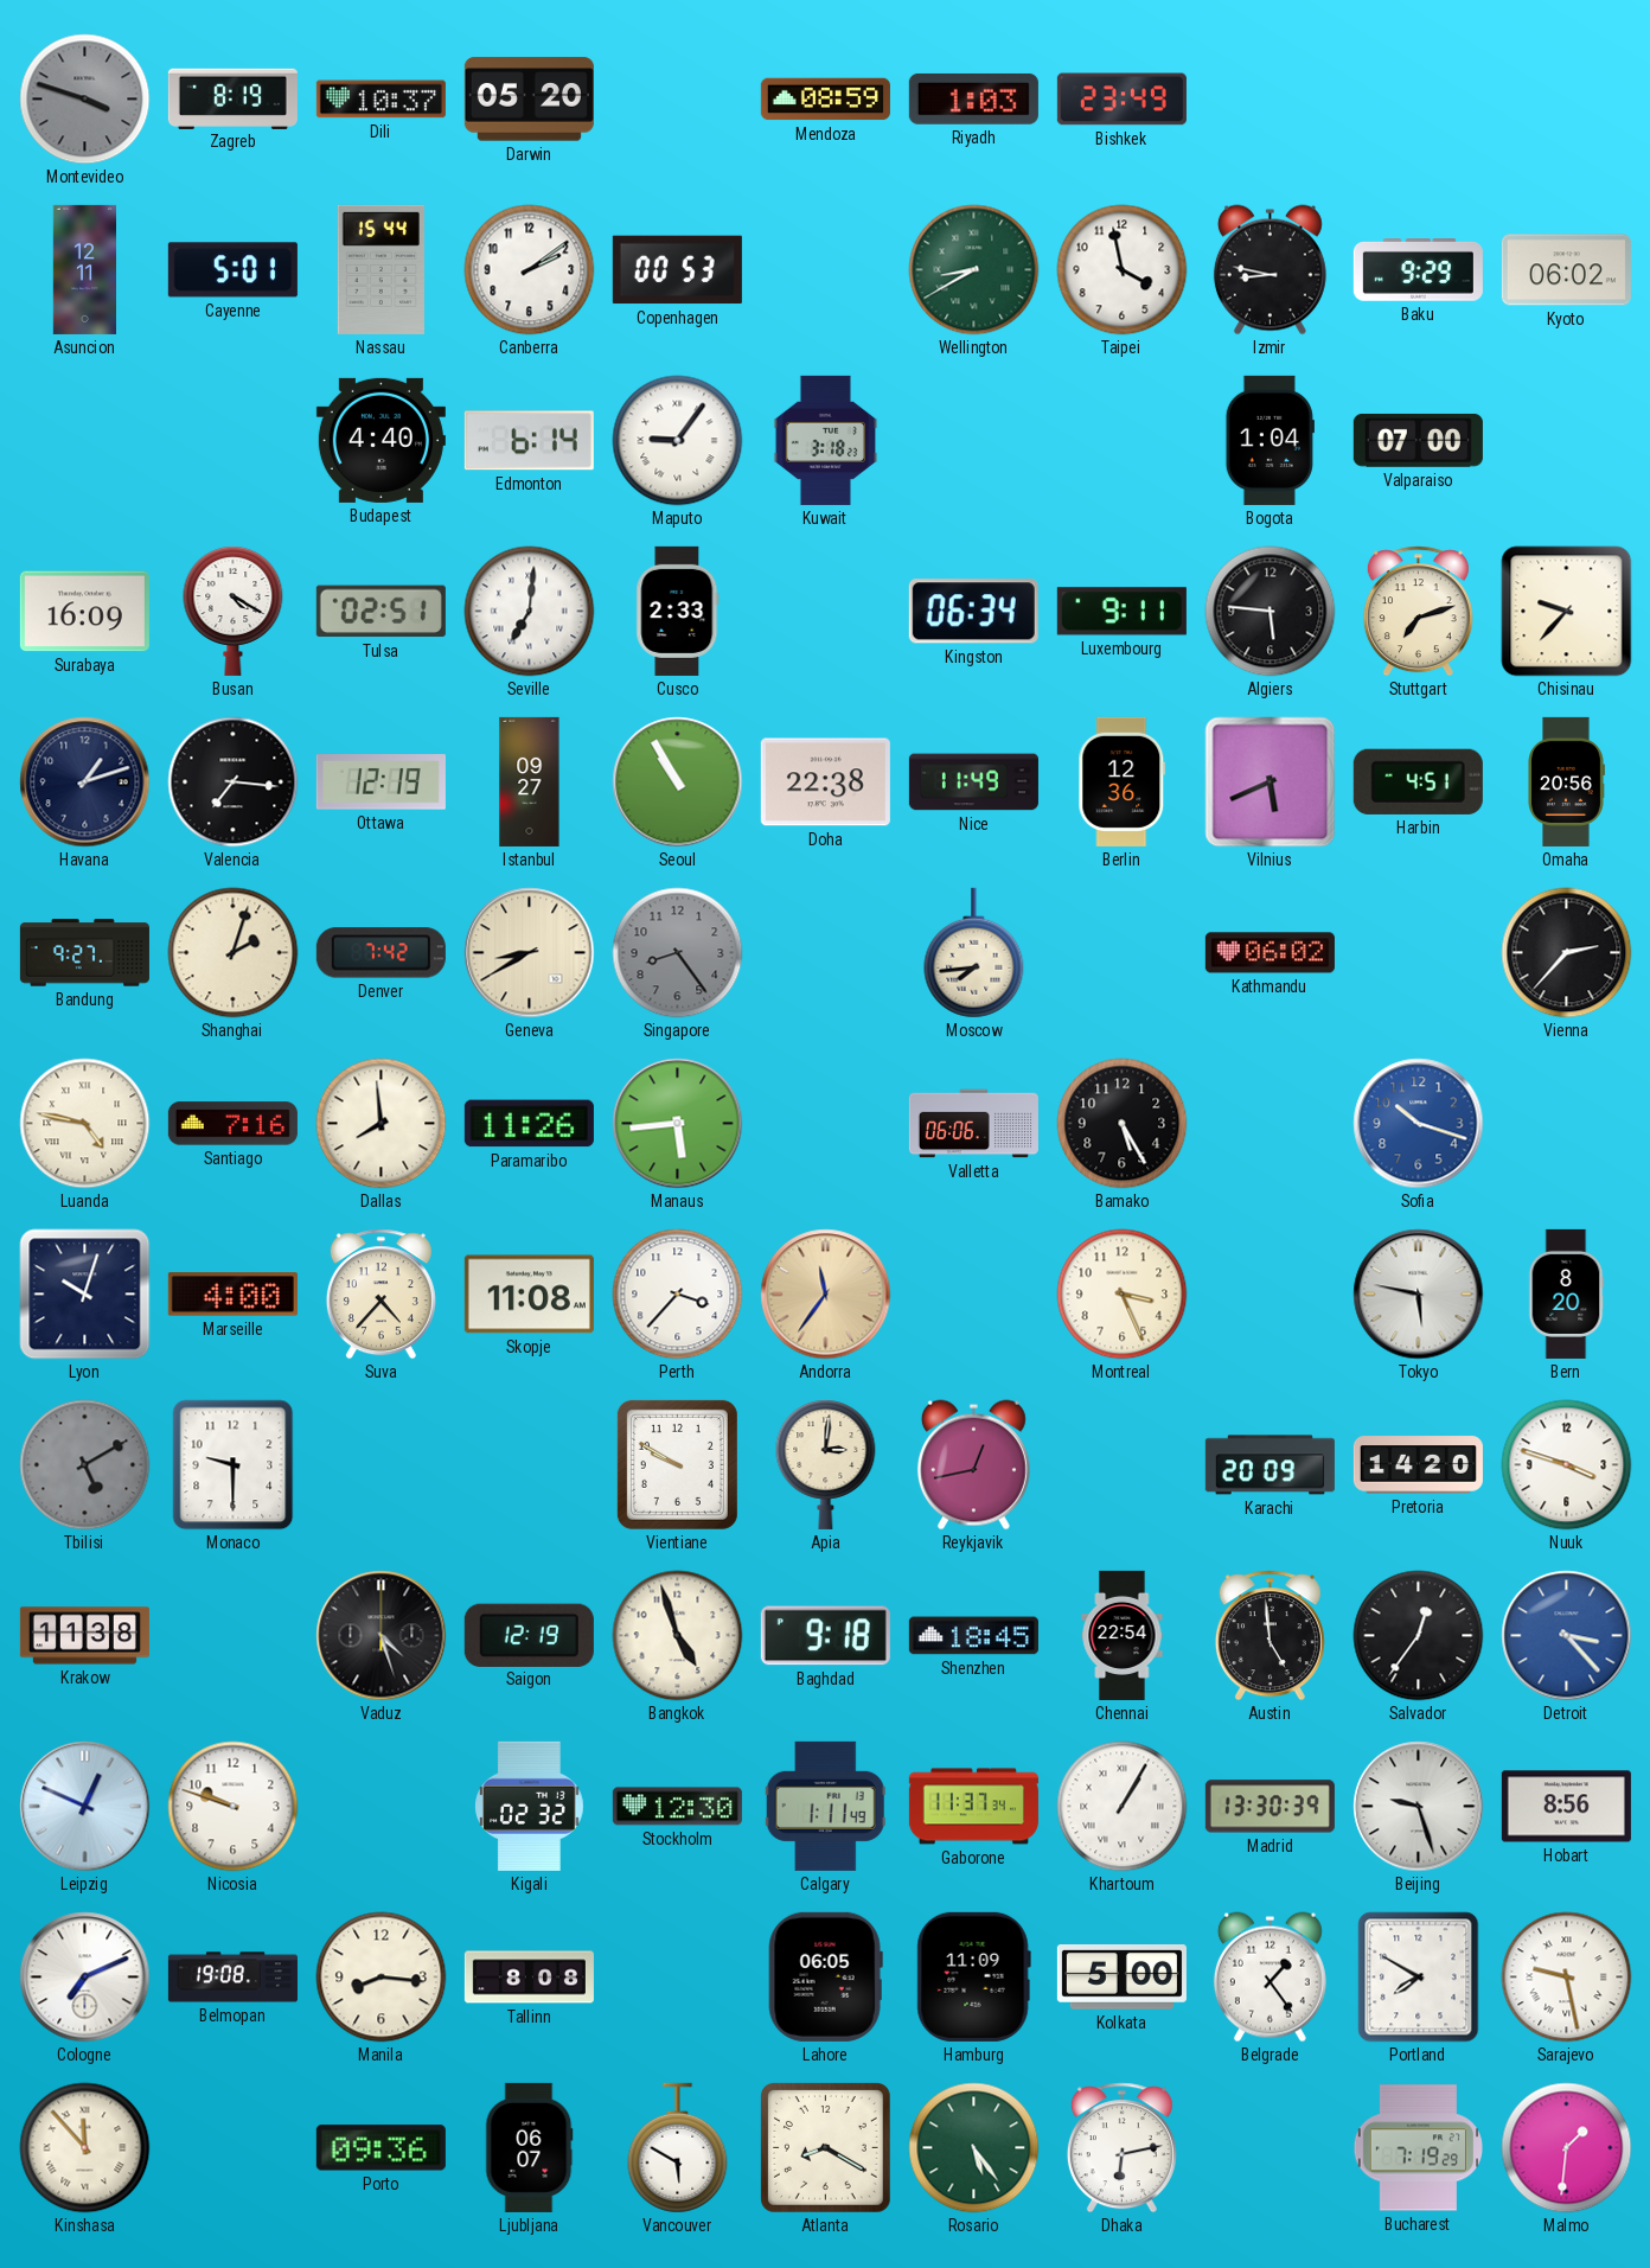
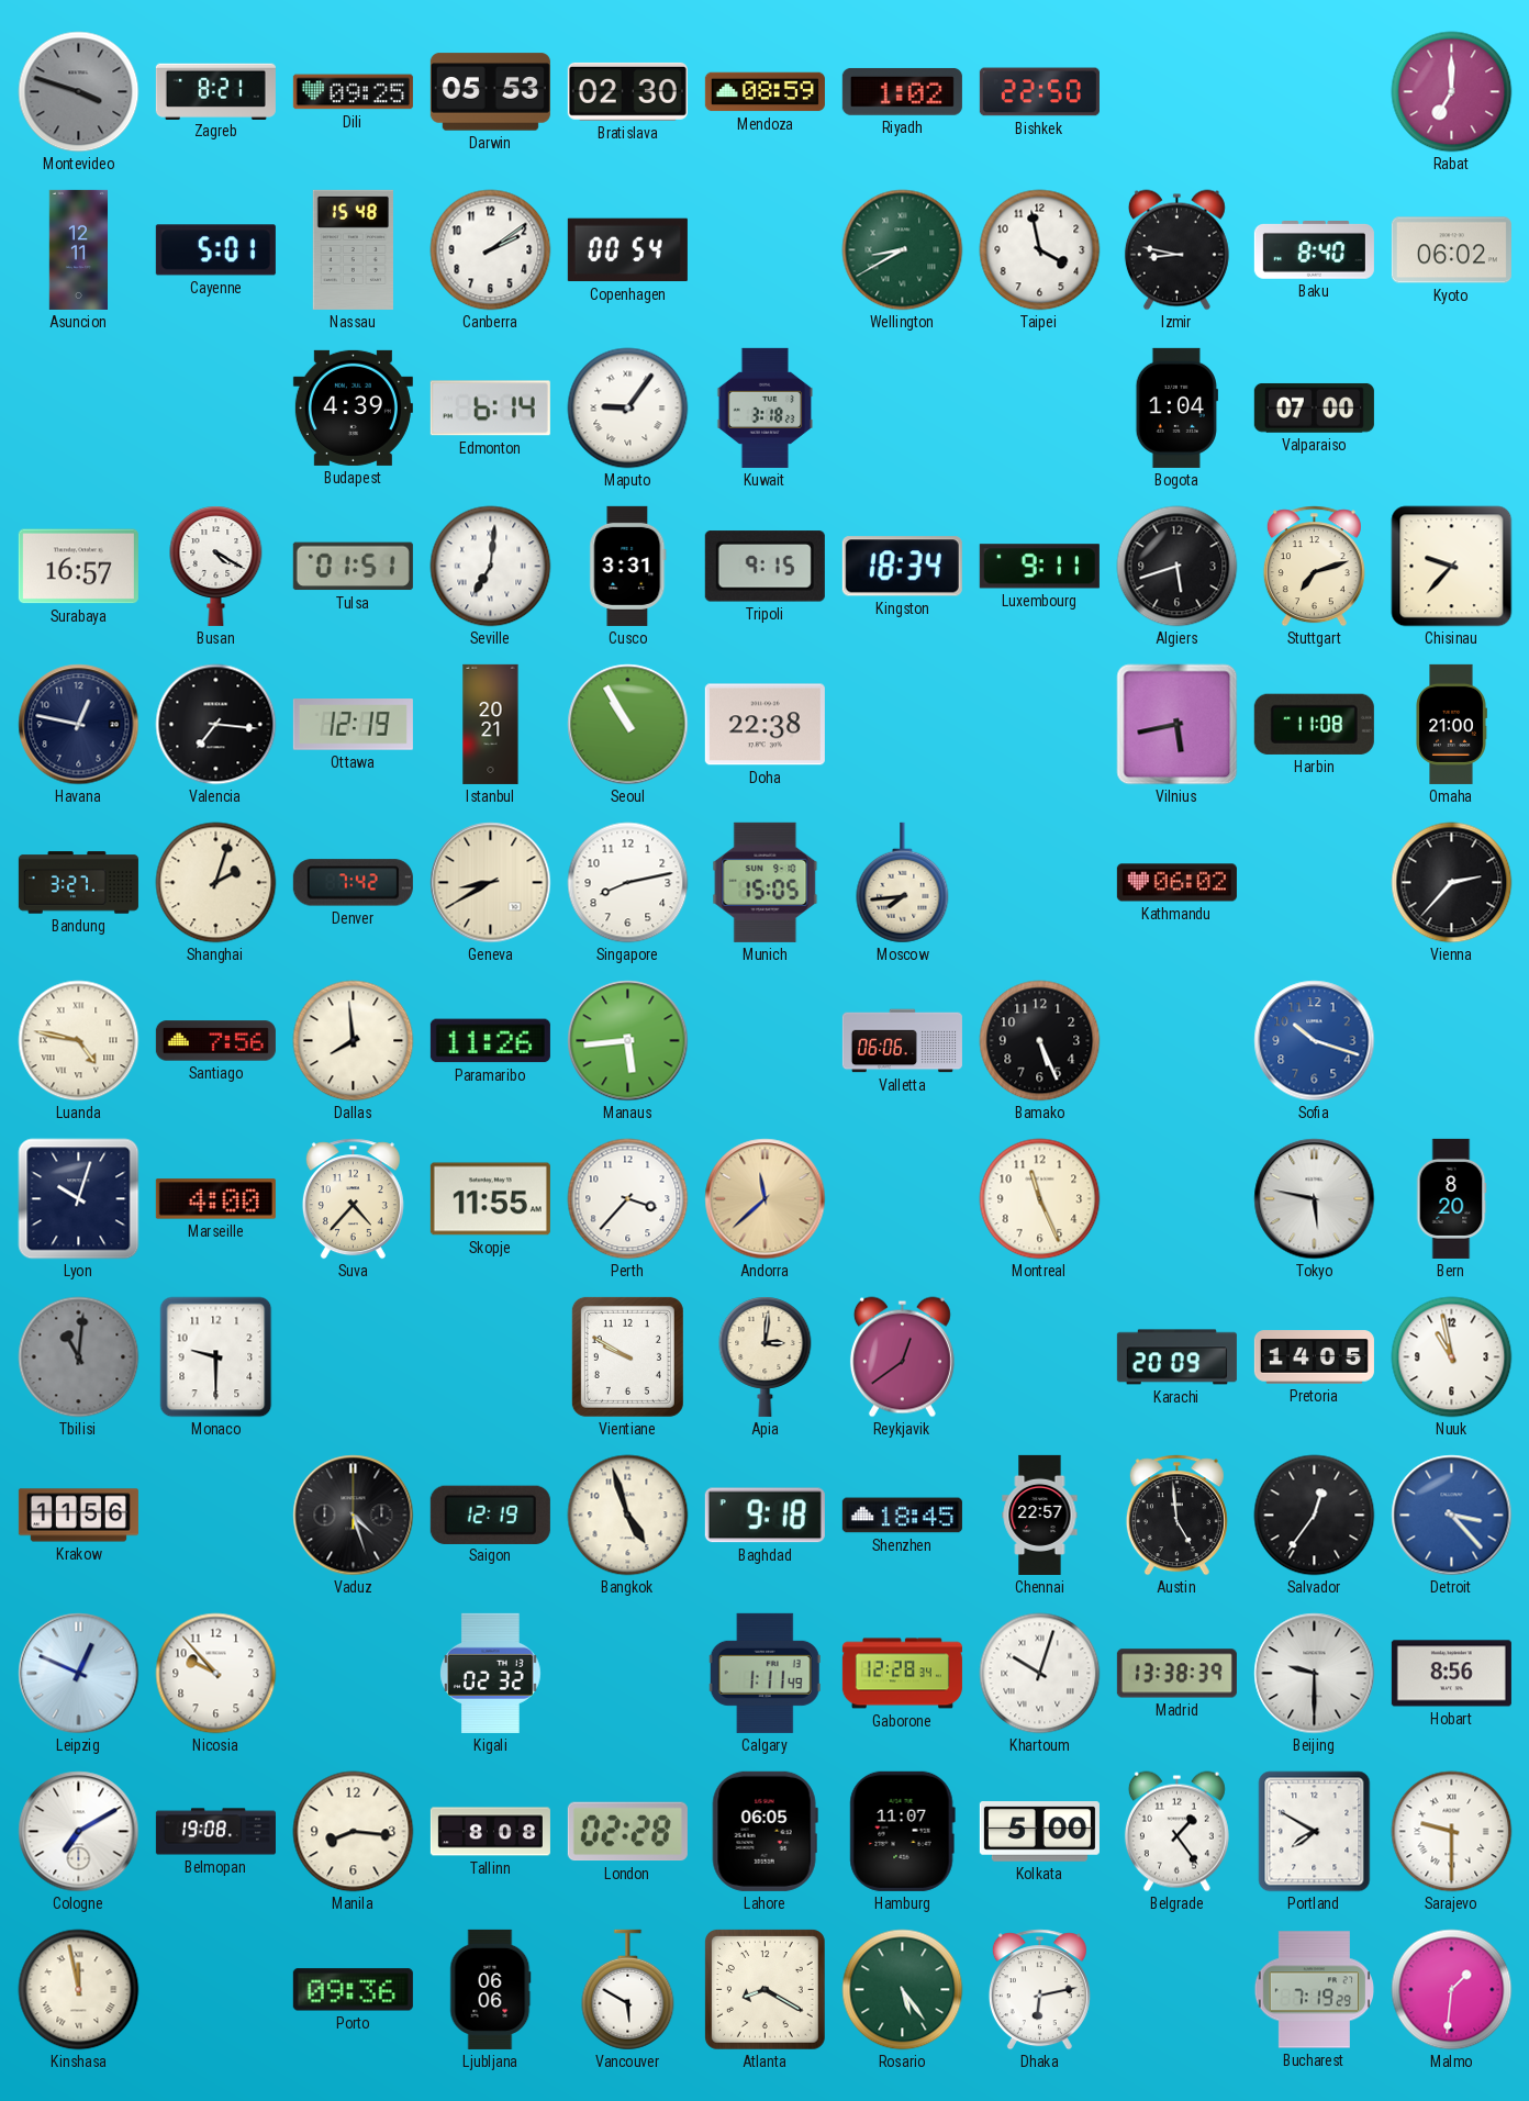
Zagreb: 8:19 -> 8:21 (215, 91)
Dili: 10:37 -> 09:25 (353, 92)
Darwin: 05:20 -> 05:53 (490, 92)
Bratislava: none -> 02:30 (627, 91)
Riyadh: 1:03 -> 1:02 (902, 91)
Bishkek: 23:49 -> 22:50 (1039, 92)
Rabat: none -> 7:00 (1452, 92)
Nassau: 15:44 -> 15:48 (353, 249)
Copenhagen: 00:53 -> 00:54 (627, 250)
Baku: 9:29 -> 8:40 (1314, 250)
Budapest: 4:40 -> 4:39 (353, 407)
Surabaya: 16:09 -> 16:57 (78, 567)
Tulsa: 02:51 -> 01:51 (353, 567)
Cusco: 2:33 -> 3:31 (628, 566)
Tripoli: none -> 9:15 (764, 567)
Kingston: 06:34 -> 18:34 (902, 567)
Algiers: 5:46 -> 5:42 (1178, 567)
Havana: 1:12 -> 12:47 (79, 725)
Istanbul: 09:27 -> 20:21 (491, 724)
Nice: 11:49 -> none (973, 782)
Berlin: 12:36 -> none (1123, 781)
Vilnius: 5:41 -> 5:43 (1178, 725)
Harbin: 4:51 -> 11:08 (1314, 724)
Omaha: 20:56 -> 21:00 (1451, 724)
Bandung: 9:27 -> 3:27 (78, 883)
Singapore: 8:24 -> 8:13 (628, 883)
Singapore dial: grey -> white (628, 883)
Munich: none -> 15:05 (766, 882)
Santiago: 7:16 -> 7:56 (215, 1041)
Bamako: 5:25 -> 5:26 (1040, 1041)
Skopje: 11:08 -> 11:55 (490, 1199)
Andorra: 11:36 -> 11:38 (766, 1199)
Montreal: 3:26 -> 11:26 (1040, 1199)
Tbilisi: 5:10 -> 11:01 (79, 1357)
Reykjavik: 12:43 -> 12:39 (902, 1357)
Pretoria: 14:20 -> 14:05 (1314, 1357)
Nuuk: 3:48 -> 10:58 (1452, 1357)
Krakow: 11:38 -> 11:56 (78, 1516)
Chennai: 22:54 -> 22:57 (1040, 1515)
Nicosia: 9:48 -> 9:53 (216, 1674)
Stockholm: 12:30 -> none (677, 1807)
Gaborone: 11:37 -> 12:28 (902, 1674)
Khartoum: 1:05 -> 10:03 (1040, 1674)
Madrid: 13:30 -> 13:38 (1176, 1674)
Beijing: 9:27 -> 9:30 (1315, 1674)
Cologne: 7:11 -> 7:10 (79, 1832)
London: none -> 02:28 (627, 1832)
Hamburg: 11:09 -> 11:07 (902, 1831)
Sarajevo: 9:28 -> 9:30 (1452, 1832)
Kinshasa: 11:53 -> 11:58 (79, 1990)
Ljubljana: 06:07 -> 06:06 (491, 1989)
